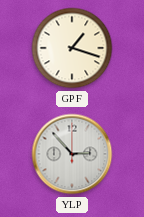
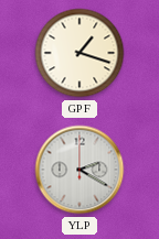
YLP: 2:53 -> 2:20 (79, 170)
